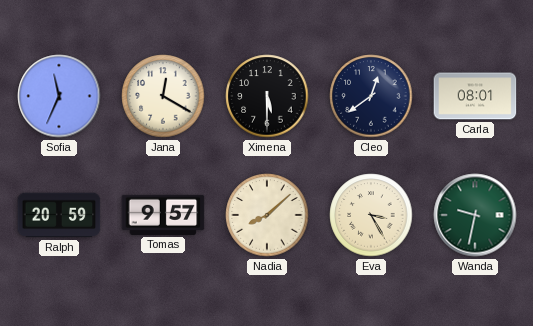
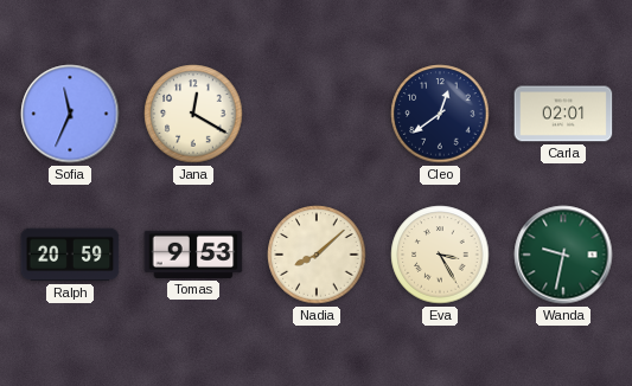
Ximena: 5:30 -> none (267, 96)
Carla: 08:01 -> 02:01 (563, 114)
Tomas: 9:57 -> 9:53 (193, 255)
